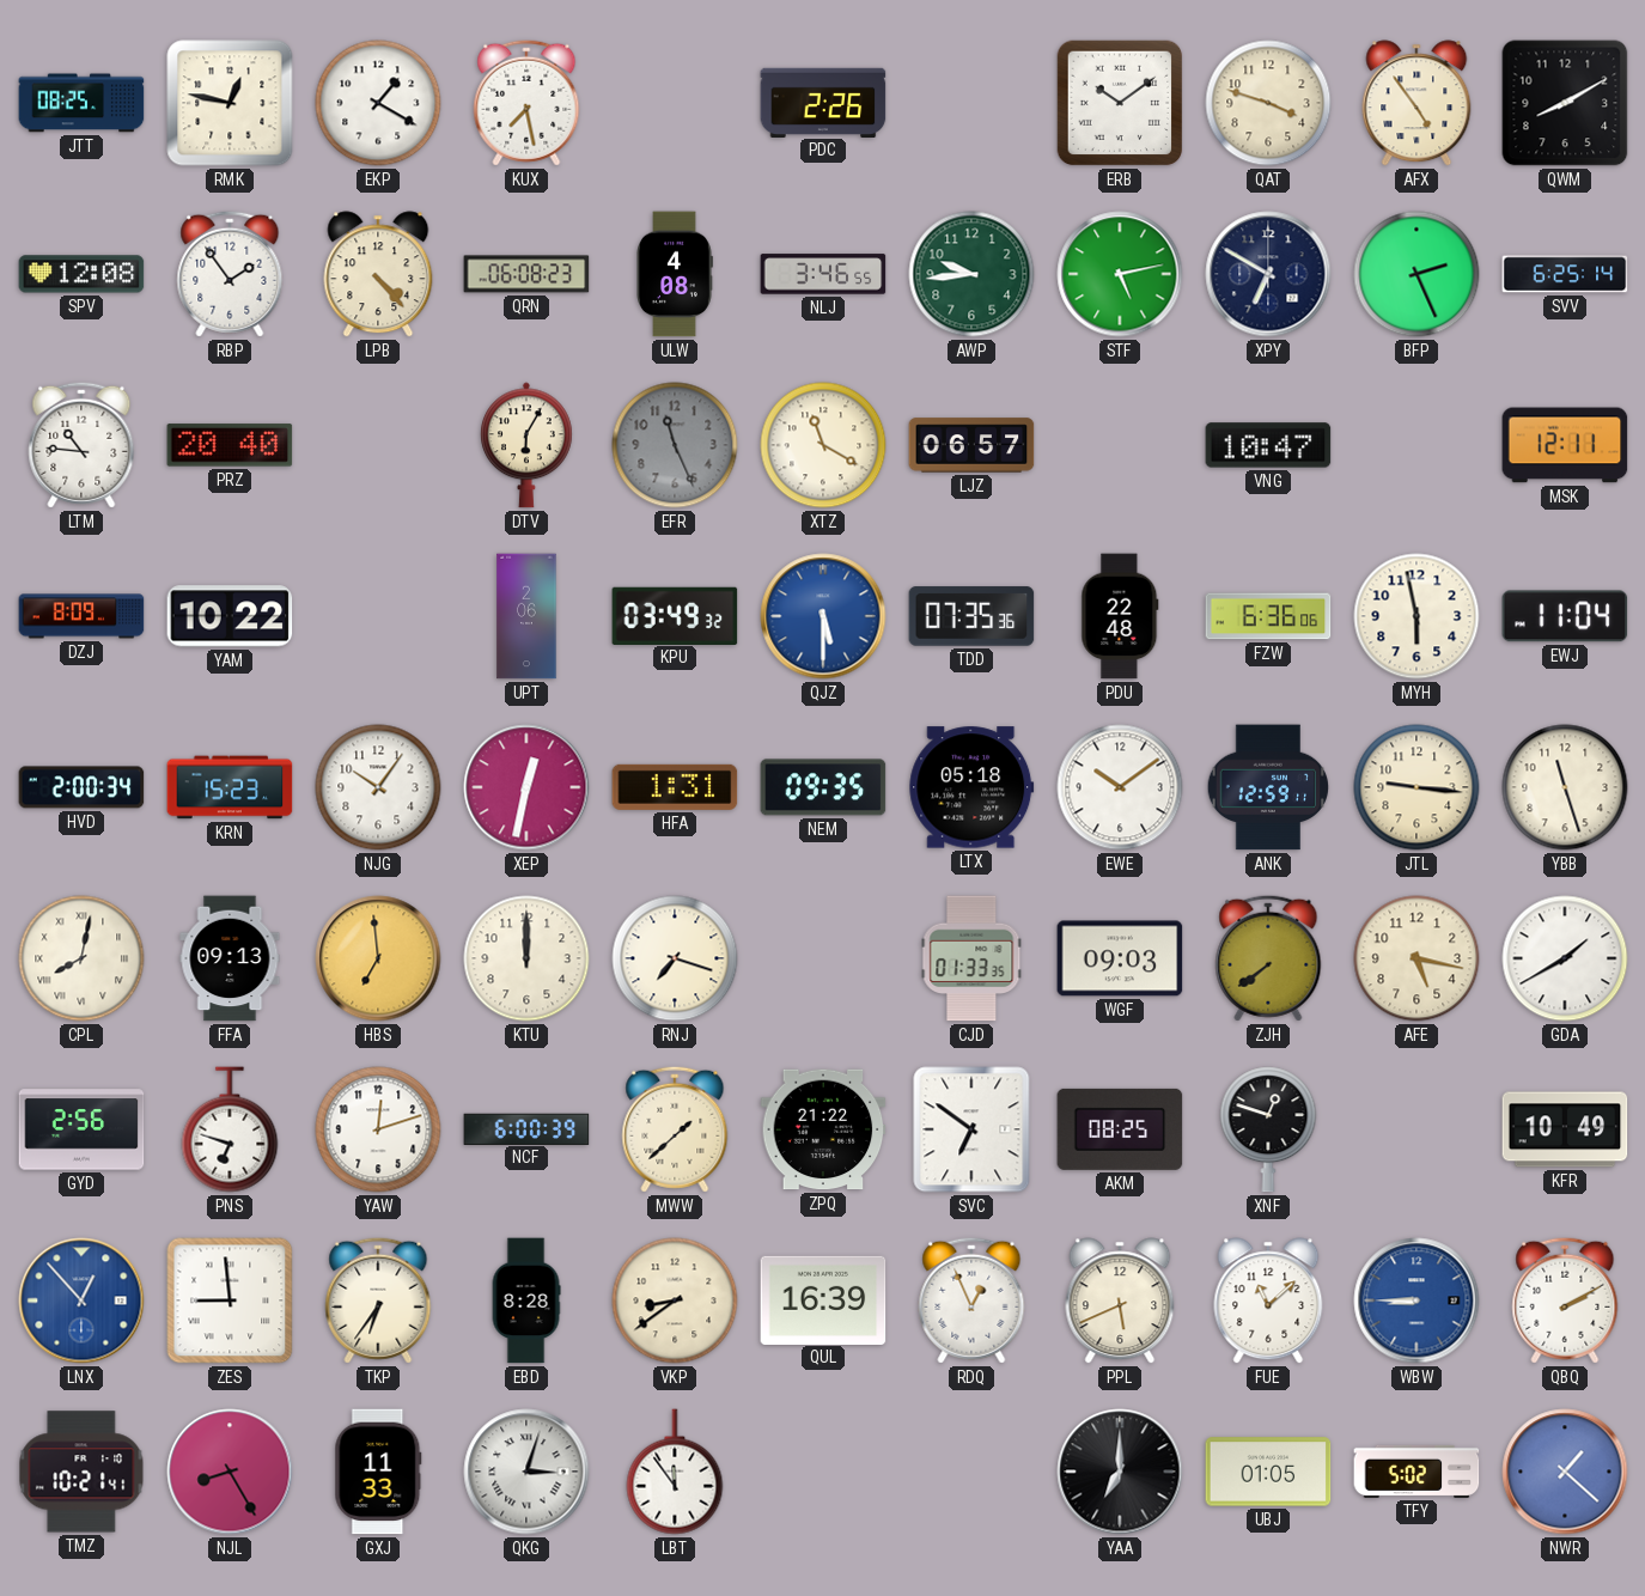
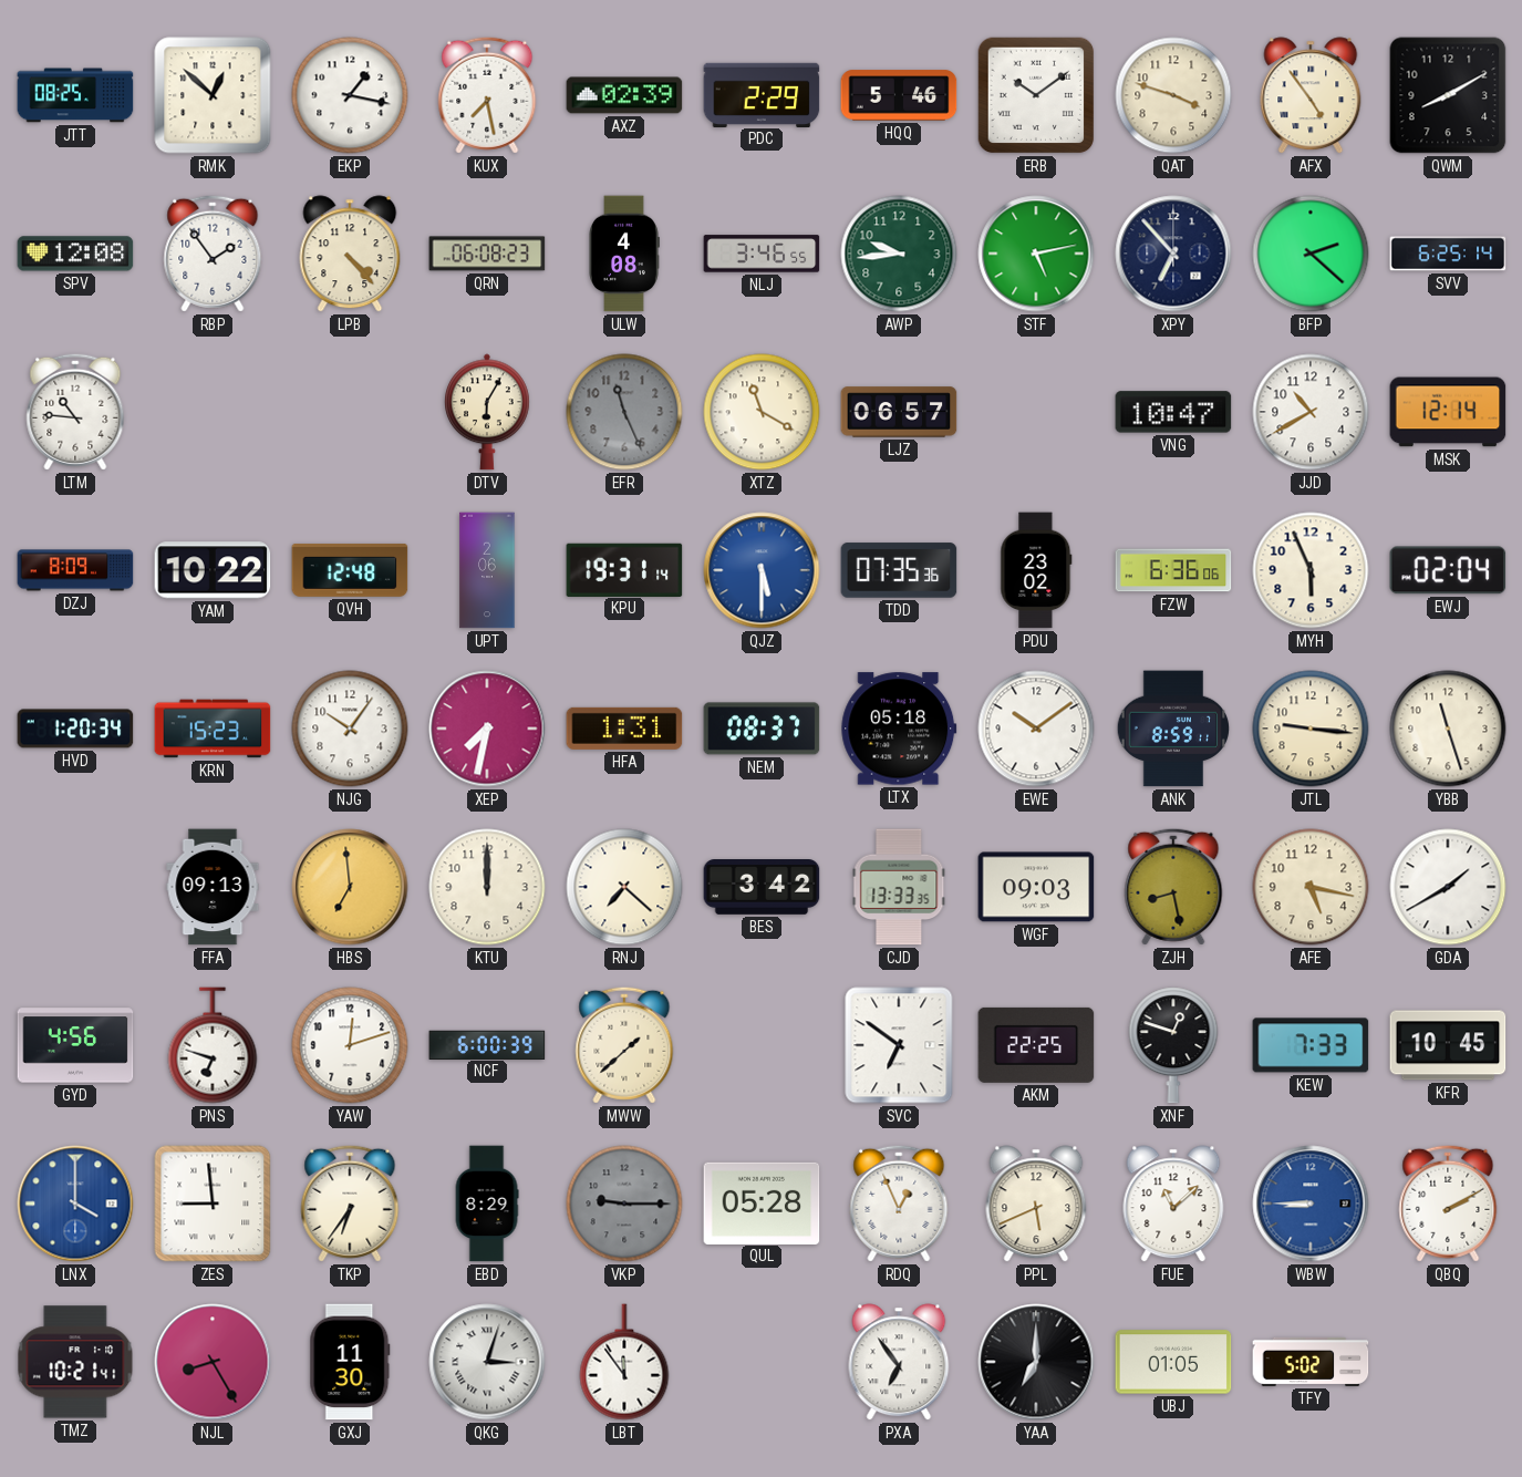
RMK: 12:47 -> 12:52 (213, 95)
EKP: 1:20 -> 1:17 (350, 95)
AXZ: none -> 02:39 (624, 95)
PDC: 2:26 -> 2:29 (762, 94)
HQQ: none -> 5:46 (899, 95)
XPY: 6:50 -> 6:53 (1173, 254)
BFP: 2:26 -> 2:22 (1311, 254)
PRZ: 20:40 -> none (230, 445)
JJD: none -> 10:40 (1311, 412)
MSK: 12:11 -> 12:14 (1448, 412)
QVH: none -> 12:48 (350, 570)
KPU: 03:49 -> 19:31 (624, 569)
PDU: 22:48 -> 23:02 (1036, 570)
MYH: 5:58 -> 5:56 (1311, 570)
EWJ: 11:04 -> 02:04 (1448, 570)
HVD: 2:00 -> 1:20 (75, 729)
XEP: 12:32 -> 7:32 (487, 729)
NEM: 09:35 -> 08:37 (762, 729)
ANK: 12:59 -> 8:59 (1172, 729)
CPL: 8:02 -> none (81, 958)
RNJ: 7:18 -> 7:22 (624, 887)
BES: none -> 3:42 (762, 888)
CJD: 01:33 -> 13:33 (899, 887)
ZJH: 7:39 -> 8:28 (1173, 887)
GYD: 2:56 -> 4:56 (75, 1045)
ZPQ: 21:22 -> none (823, 1129)
AKM: 08:25 -> 22:25 (1036, 1045)
KEW: none -> 7:33 (1311, 1045)
KFR: 10:49 -> 10:45 (1448, 1045)
LNX: 12:53 -> 4:00 (75, 1204)
EBD: 8:28 -> 8:29 (487, 1204)
VKP: 8:39 -> 9:15 (624, 1204)
VKP dial: cream -> grey (624, 1204)
QUL: 16:39 -> 05:28 (762, 1202)
GXJ: 11:33 -> 11:30 (350, 1362)
PXA: none -> 6:54 (899, 1362)
NWR: 1:22 -> none (1565, 1472)
